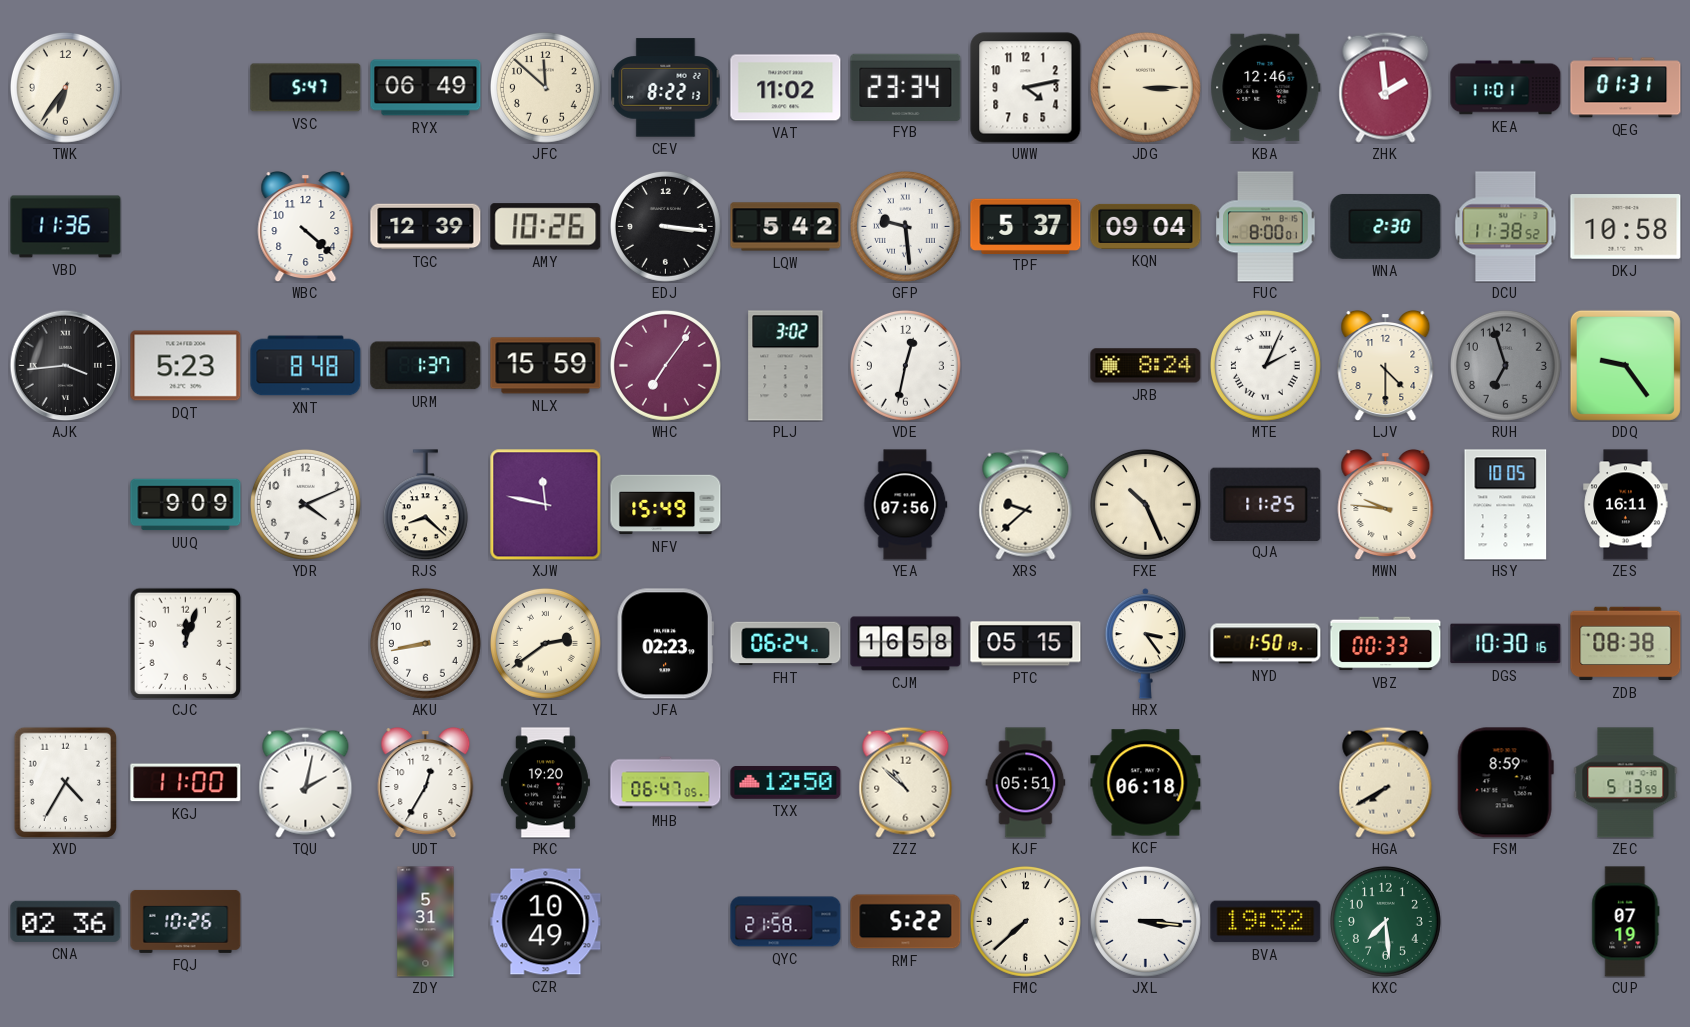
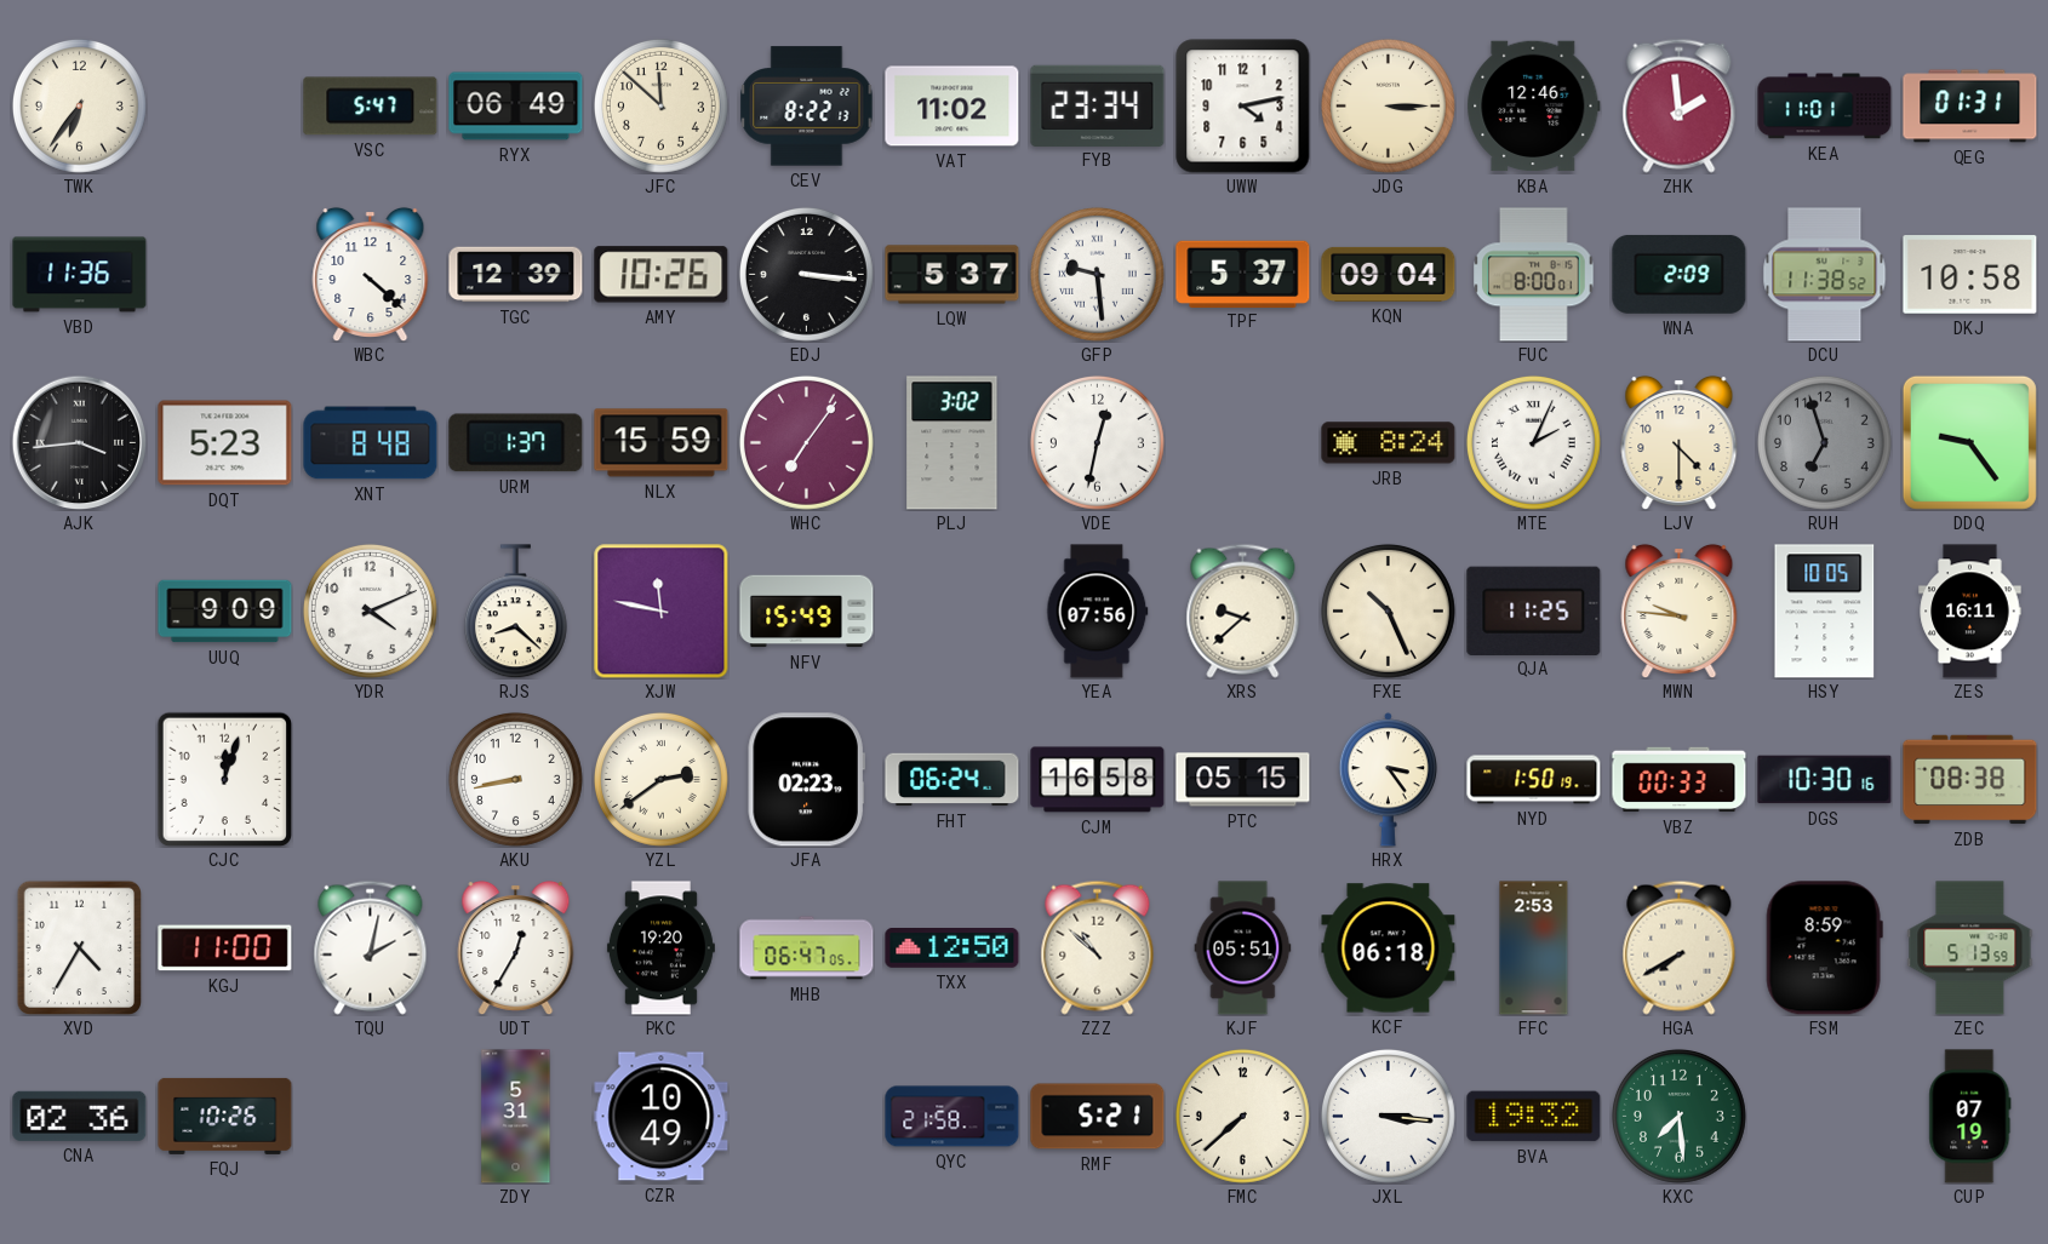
LQW: 5:42 -> 5:37 (953, 275)
WNA: 2:30 -> 2:09 (1680, 274)
FFC: none -> 2:53 (1534, 948)
RMF: 5:22 -> 5:21 (1098, 1117)
